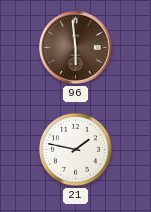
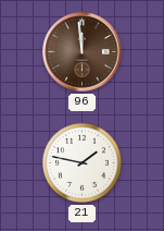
96: 5:59 -> 11:59 (83, 52)
